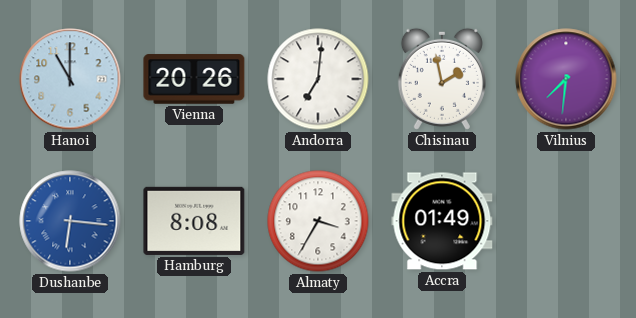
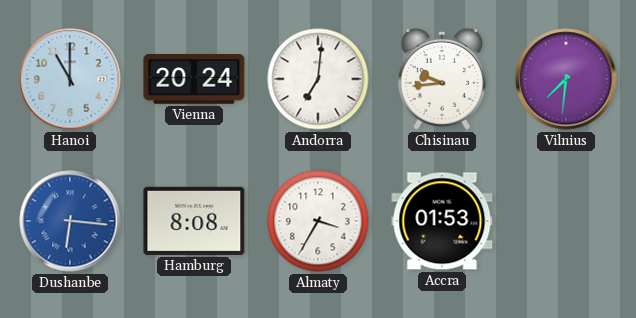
Vienna: 20:26 -> 20:24 (194, 79)
Chisinau: 1:58 -> 9:44 (442, 79)
Accra: 01:49 -> 01:53 (442, 221)
